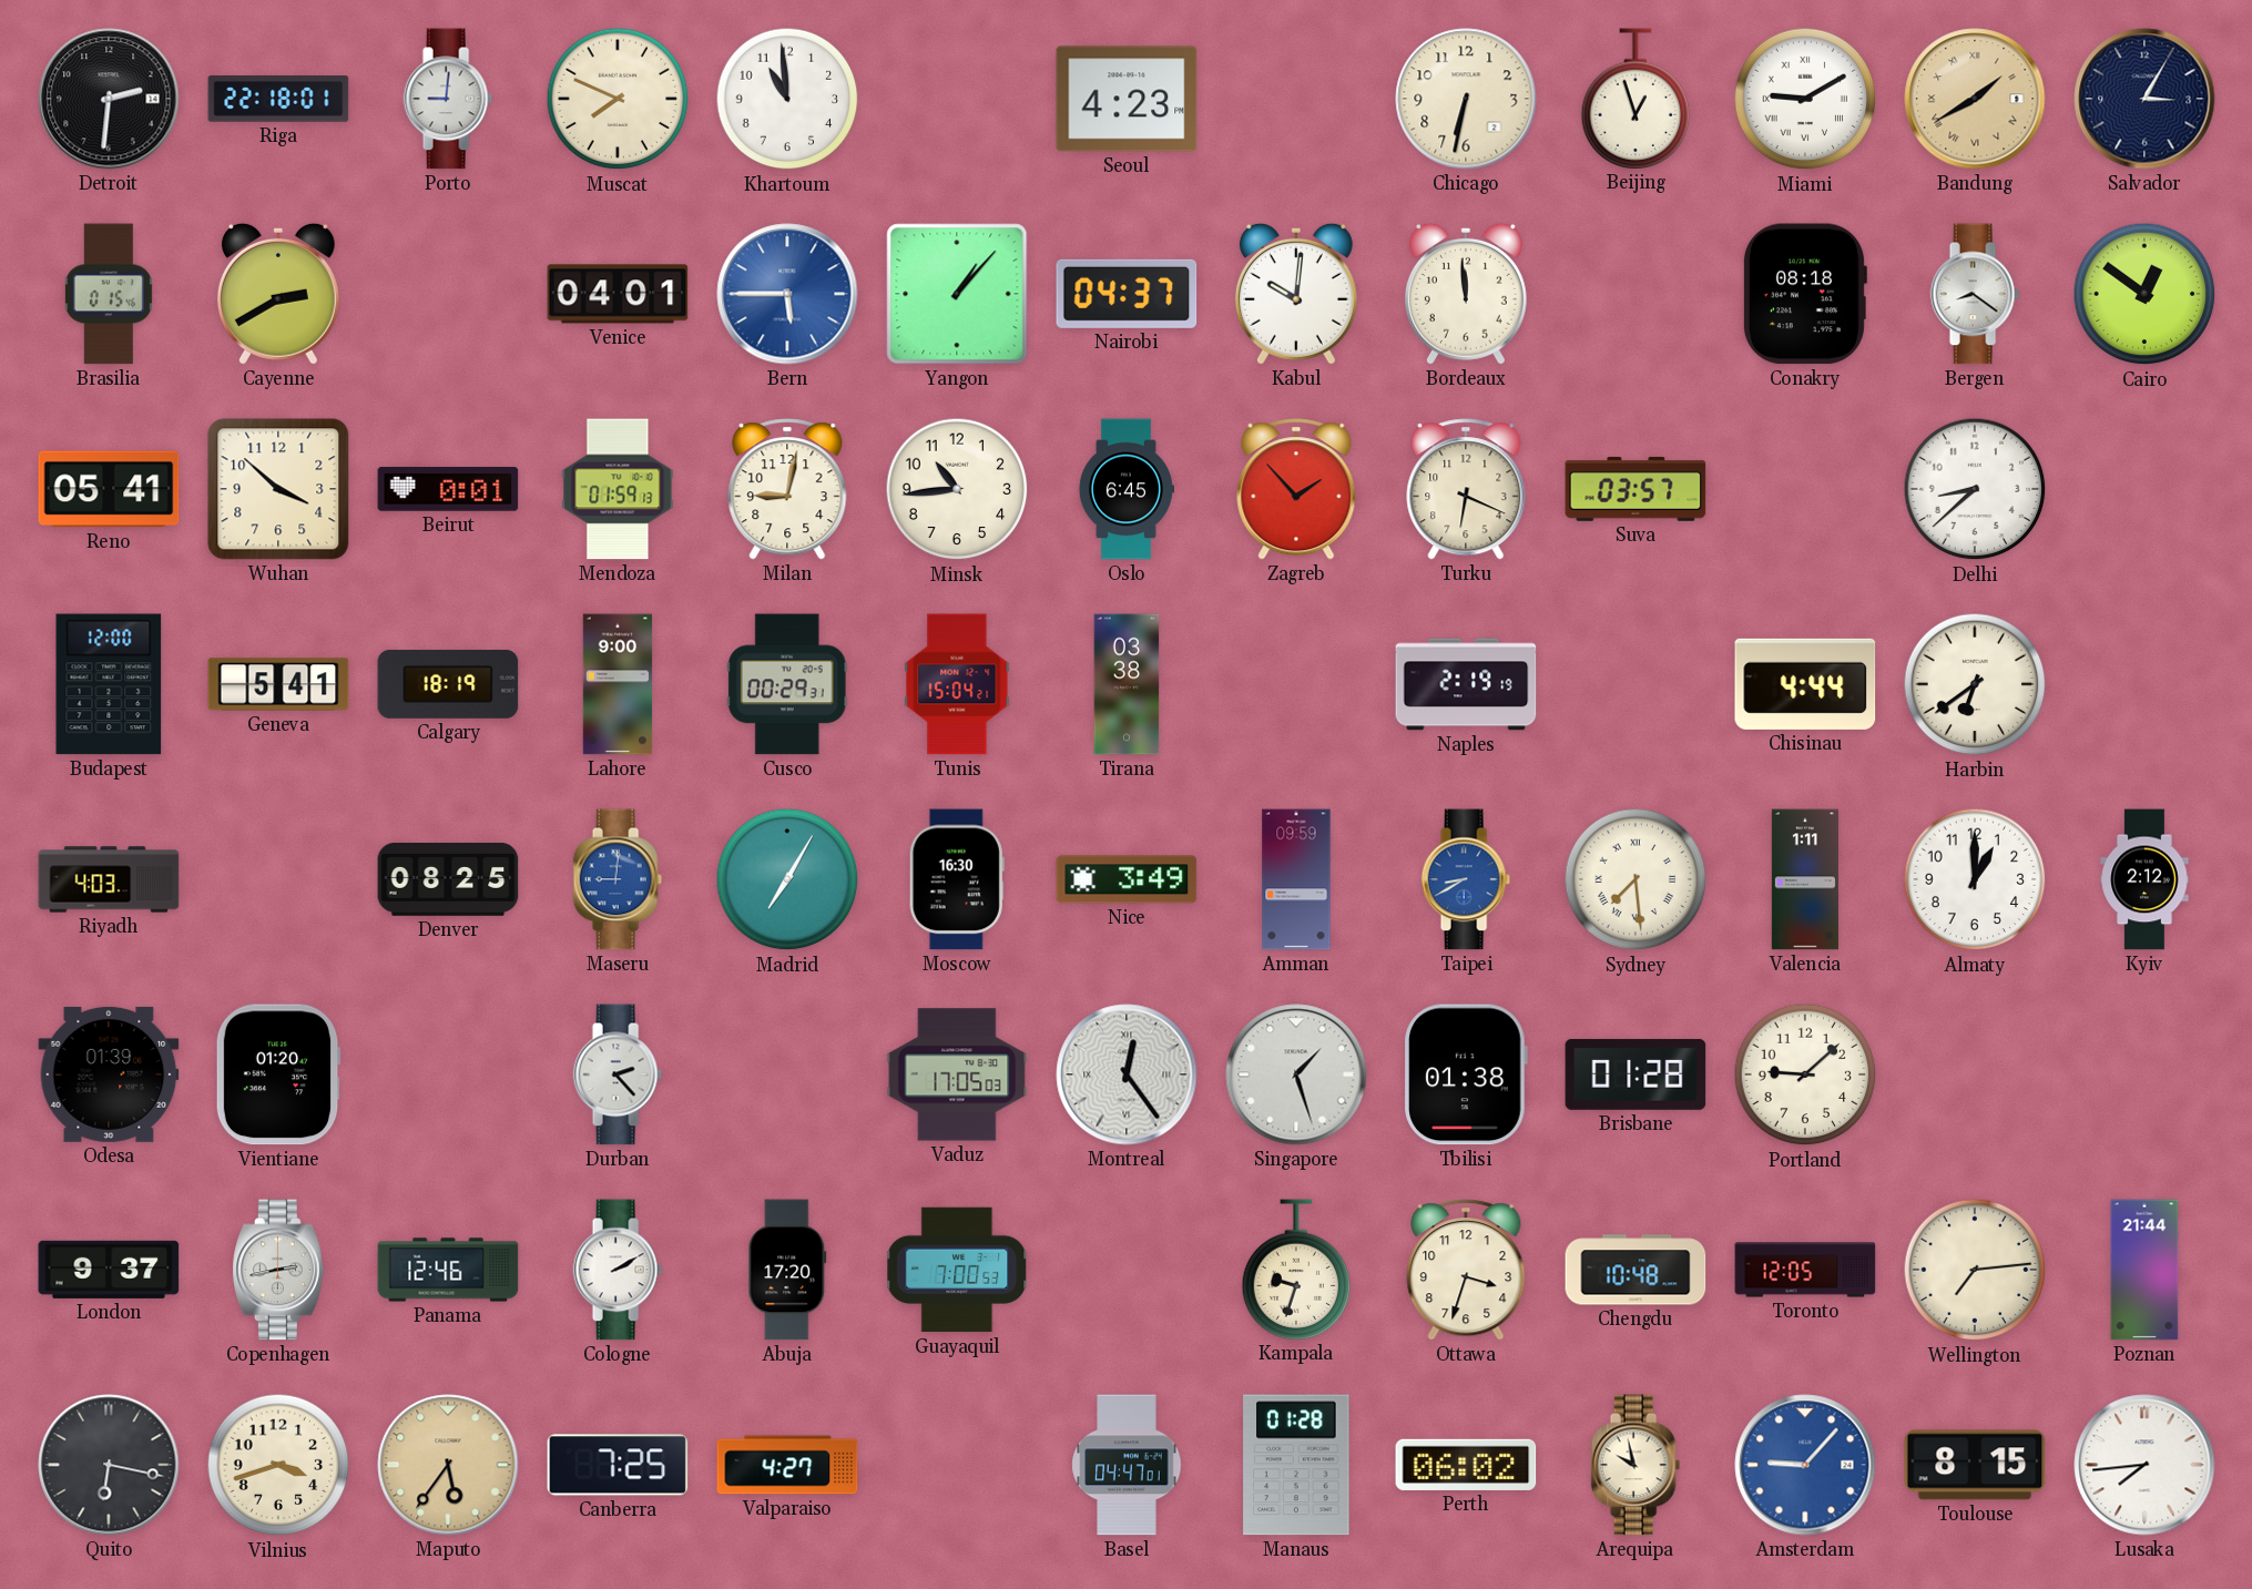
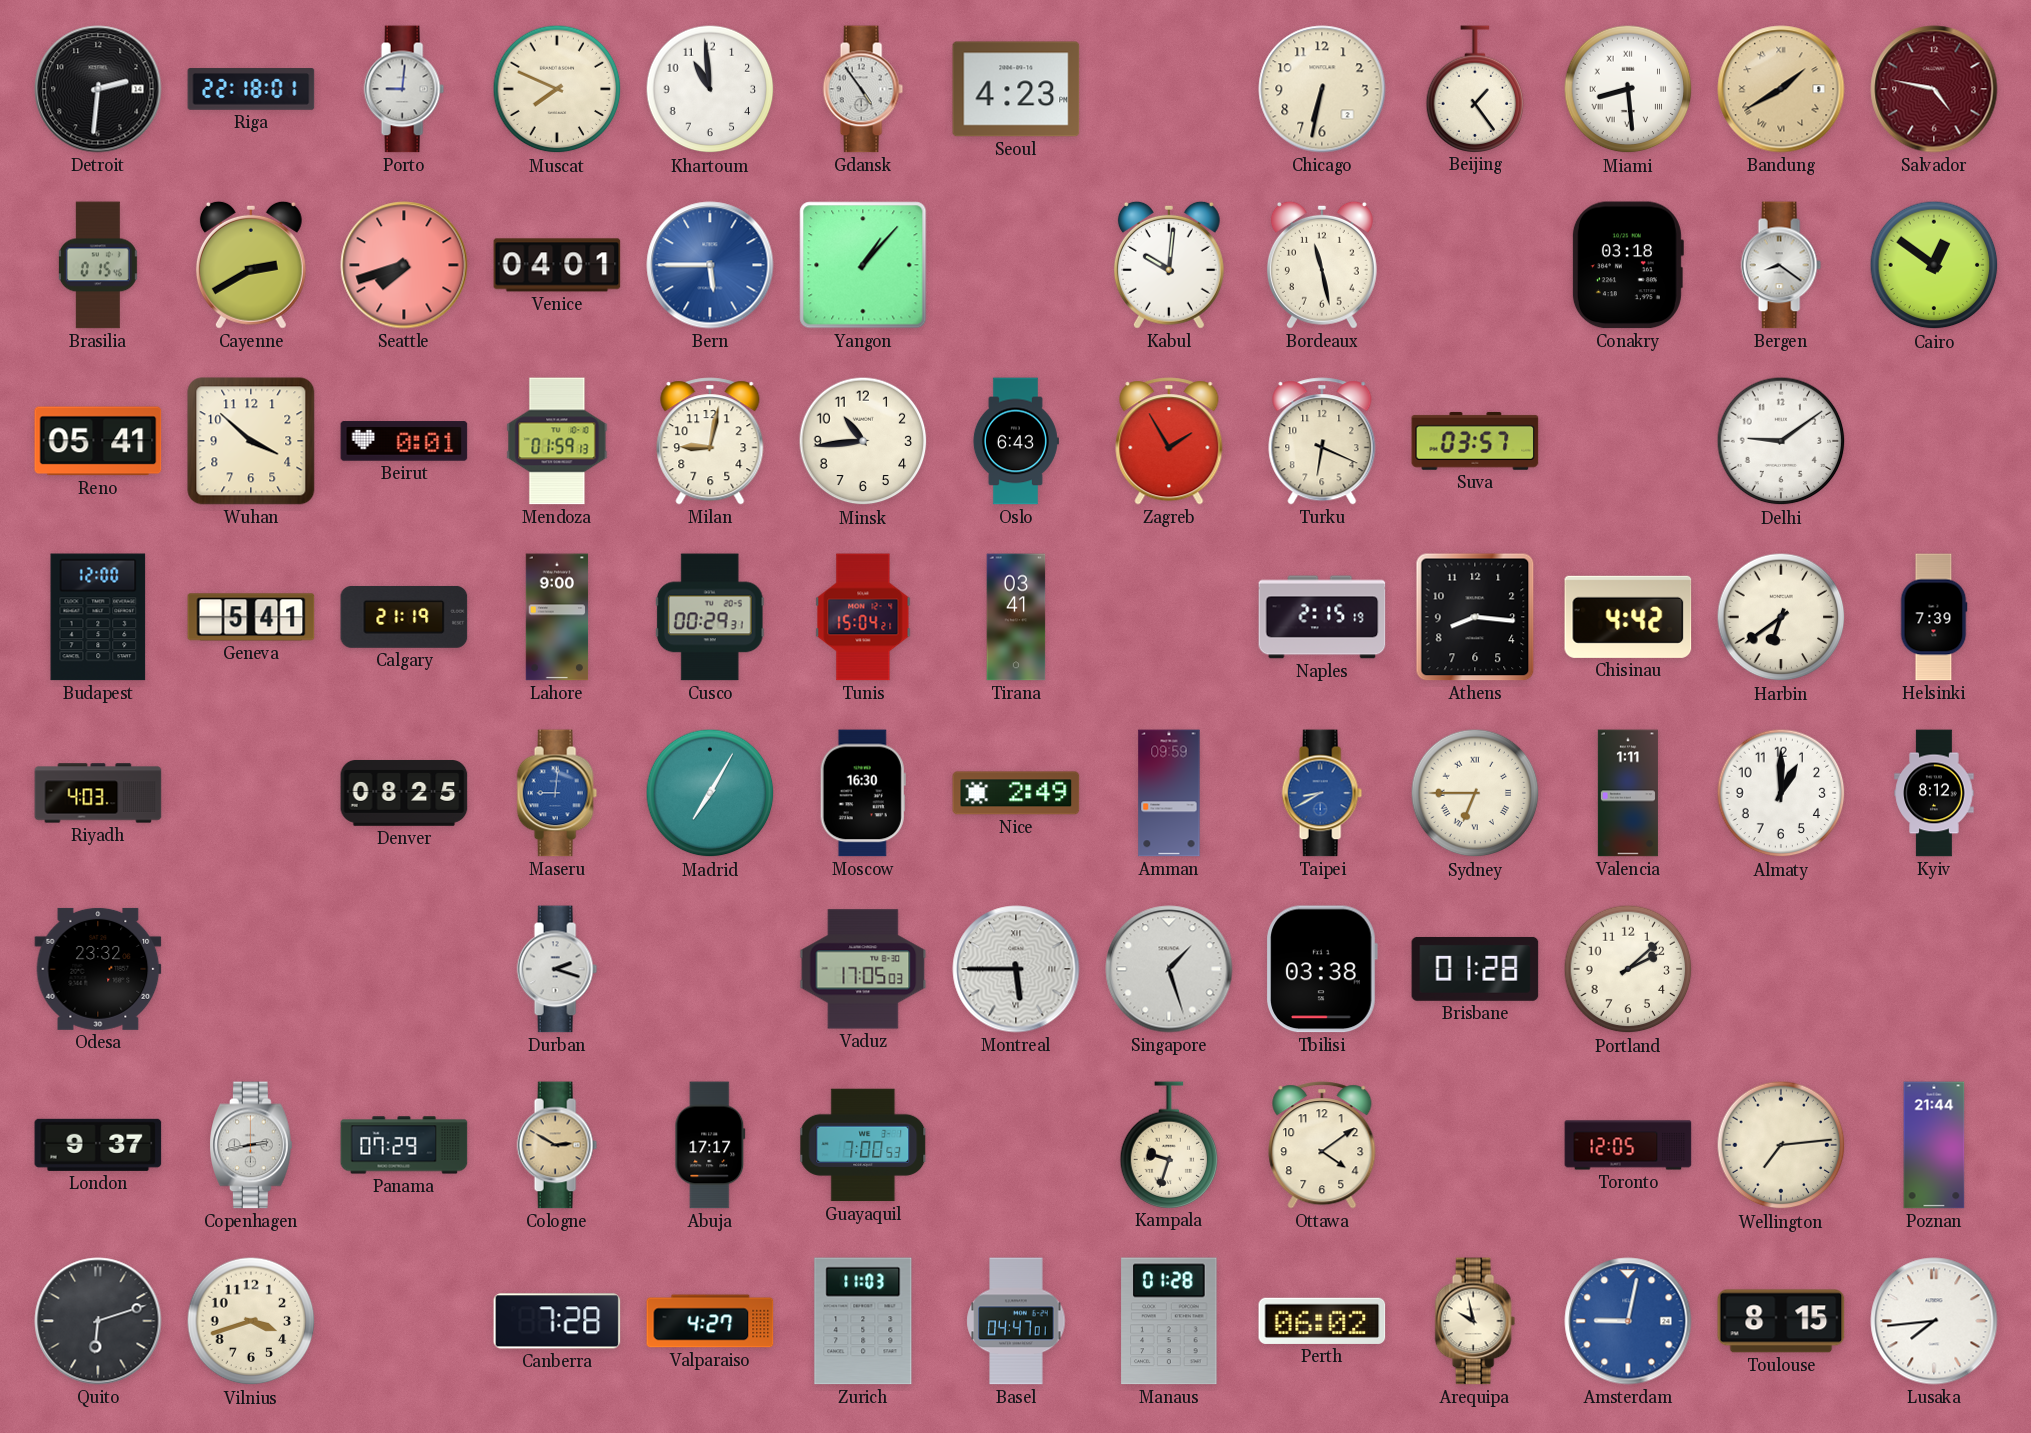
Gdansk: none -> 4:54 (863, 89)
Beijing: 12:57 -> 1:24 (1475, 89)
Miami: 9:10 -> 8:29 (1628, 89)
Salvador: 3:05 -> 4:47 (1934, 89)
Salvador dial: navy -> burgundy (1934, 89)
Seattle: none -> 7:42 (404, 265)
Nairobi: 04:37 -> none (1127, 294)
Bordeaux: 11:59 -> 11:28 (1322, 265)
Conakry: 08:18 -> 03:18 (1627, 265)
Oslo: 6:45 -> 6:43 (1015, 441)
Zagreb: 1:53 -> 1:55 (1169, 441)
Delhi: 8:38 -> 9:09 (1781, 441)
Calgary: 18:19 -> 21:19 (404, 617)
Tirana: 03:38 -> 03:41 (1016, 617)
Naples: 2:19 -> 2:15 (1322, 617)
Athens: none -> 8:16 (1475, 617)
Chisinau: 4:44 -> 4:42 (1628, 617)
Helsinki: none -> 7:39 (1934, 617)
Nice: 3:49 -> 2:49 (1016, 793)
Sydney: 7:29 -> 6:45 (1475, 793)
Kyiv: 2:12 -> 8:12 (1934, 793)
Odesa: 01:39 -> 23:32 (98, 969)
Vientiane: 01:20 -> none (278, 1074)
Durban: 2:23 -> 2:18 (557, 969)
Montreal: 12:24 -> 5:45 (1016, 969)
Tbilisi: 01:38 -> 03:38 (1322, 969)
Portland: 9:08 -> 2:08 (1628, 969)
Panama: 12:46 -> 07:29 (404, 1145)
Cologne: 2:10 -> 2:50 (557, 1145)
Cologne dial: white -> champagne (557, 1145)
Abuja: 17:20 -> 17:17 (710, 1145)
Ottawa: 3:33 -> 4:09 (1322, 1145)
Chengdu: 10:48 -> none (1635, 1270)
Quito: 6:17 -> 6:12 (98, 1321)
Maputo: 5:36 -> none (448, 1465)
Canberra: 7:25 -> 7:28 (557, 1321)
Zurich: none -> 11:03 (863, 1321)
Amsterdam: 9:07 -> 9:02 (1628, 1321)
